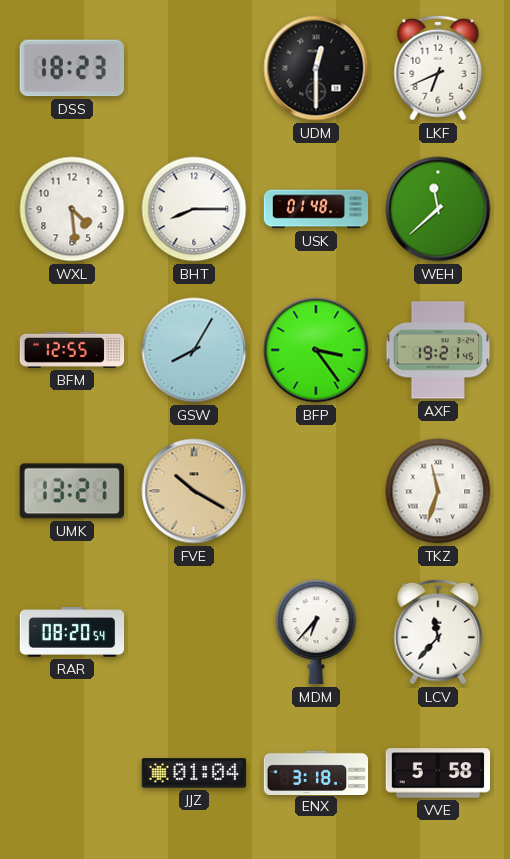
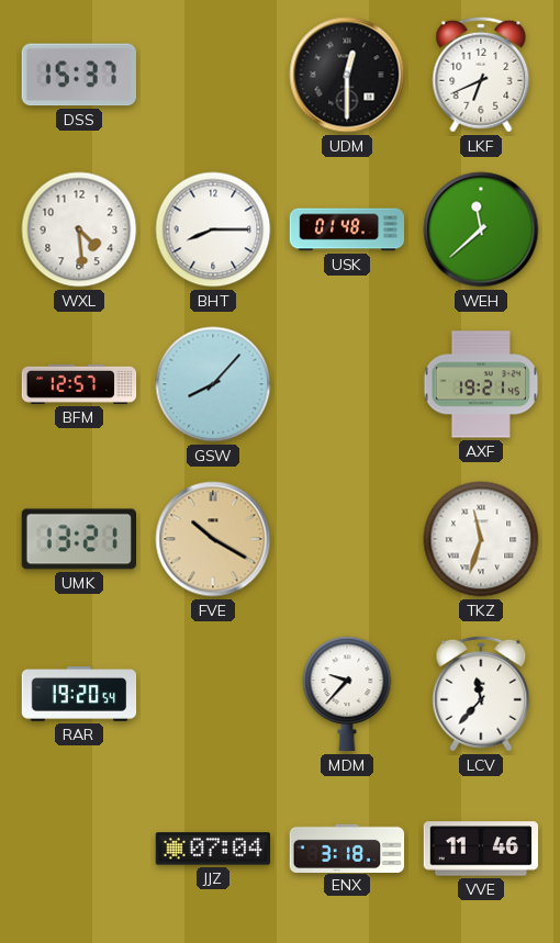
DSS: 18:23 -> 15:37 (79, 75)
BFM: 12:55 -> 12:57 (79, 384)
GSW: 8:05 -> 8:07 (213, 384)
BFP: 3:24 -> none (316, 350)
RAR: 08:20 -> 19:20 (79, 695)
MDM: 6:37 -> 9:37 (347, 694)
JJZ: 01:04 -> 07:04 (213, 849)
VVE: 5:58 -> 11:46 (481, 849)
